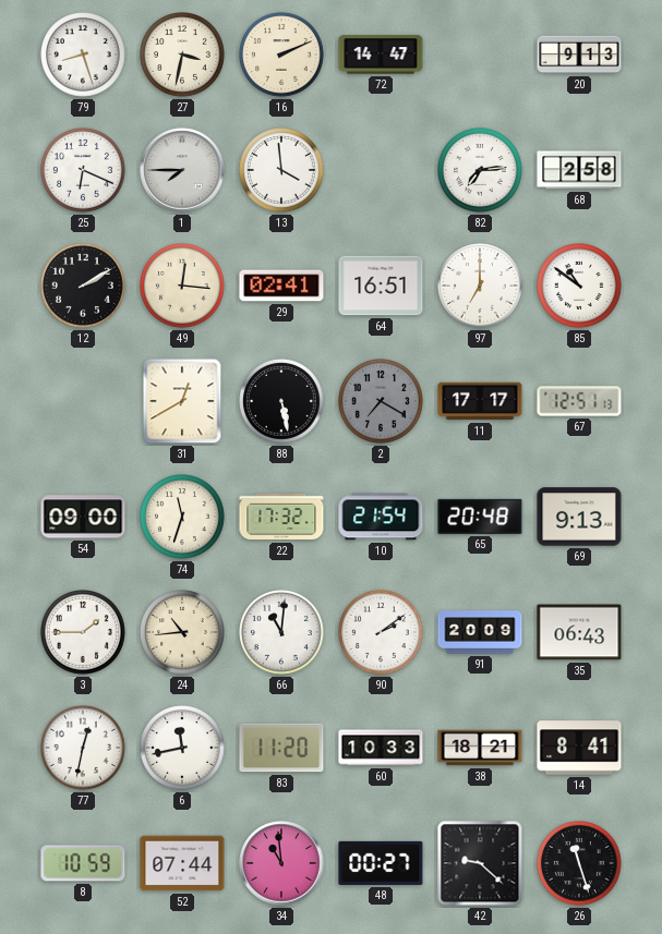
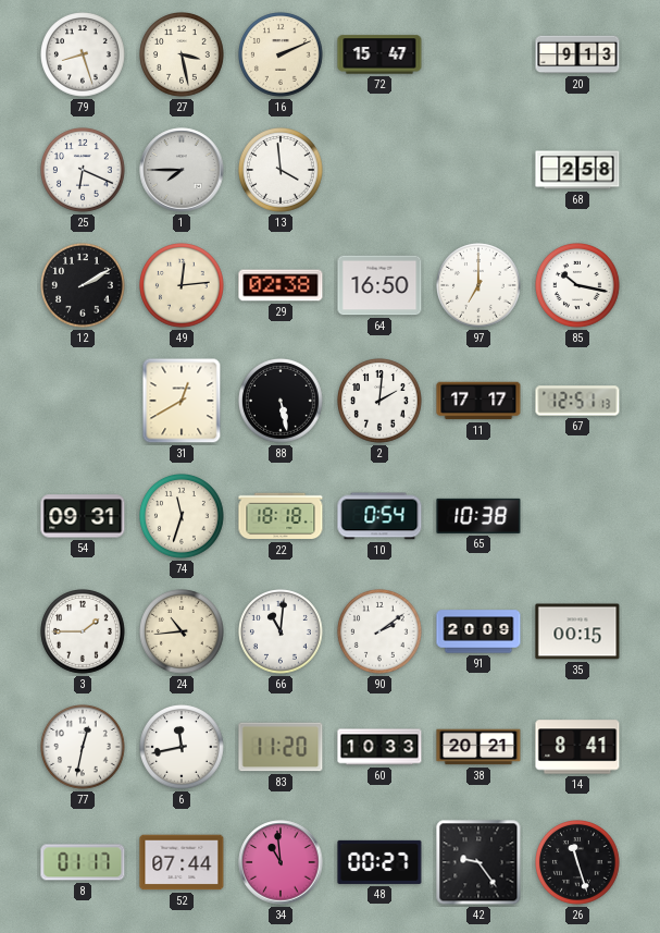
27: 3:32 -> 3:28 (183, 56)
72: 14:47 -> 15:47 (379, 54)
82: 7:14 -> none (481, 171)
49: 12:16 -> 12:14 (183, 286)
29: 02:41 -> 02:38 (281, 285)
64: 16:51 -> 16:50 (379, 285)
85: 10:51 -> 10:17 (578, 286)
2: 7:20 -> 2:01 (381, 402)
2 dial: grey -> white (381, 402)
54: 09:00 -> 09:31 (83, 516)
22: 17:32 -> 18:18 (281, 516)
10: 21:54 -> 0:54 (379, 516)
65: 20:48 -> 10:38 (478, 516)
69: 9:13 -> none (579, 517)
35: 06:43 -> 00:15 (577, 631)
38: 18:21 -> 20:21 (478, 747)
8: 10:59 -> 01:17 (83, 862)
42: 9:22 -> 9:24 (478, 862)
